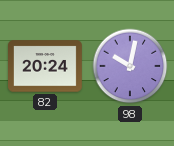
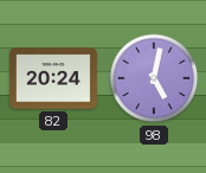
98: 10:02 -> 5:02 (154, 78)
